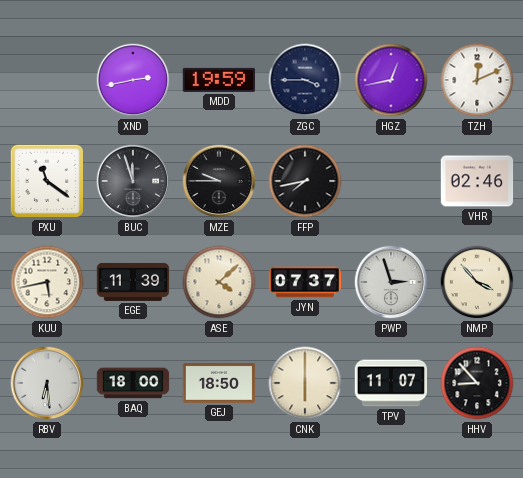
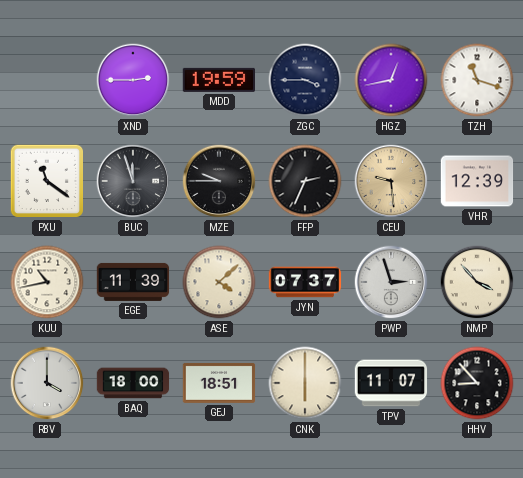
XND: 2:43 -> 2:45 (133, 80)
TZH: 12:11 -> 11:18 (477, 80)
FFP: 7:43 -> 2:34 (305, 181)
CEU: none -> 9:29 (391, 181)
VHR: 02:46 -> 12:39 (477, 181)
KUU: 5:43 -> 10:43 (47, 282)
RBV: 6:29 -> 4:00 (47, 383)
GEJ: 18:50 -> 18:51 (219, 383)
